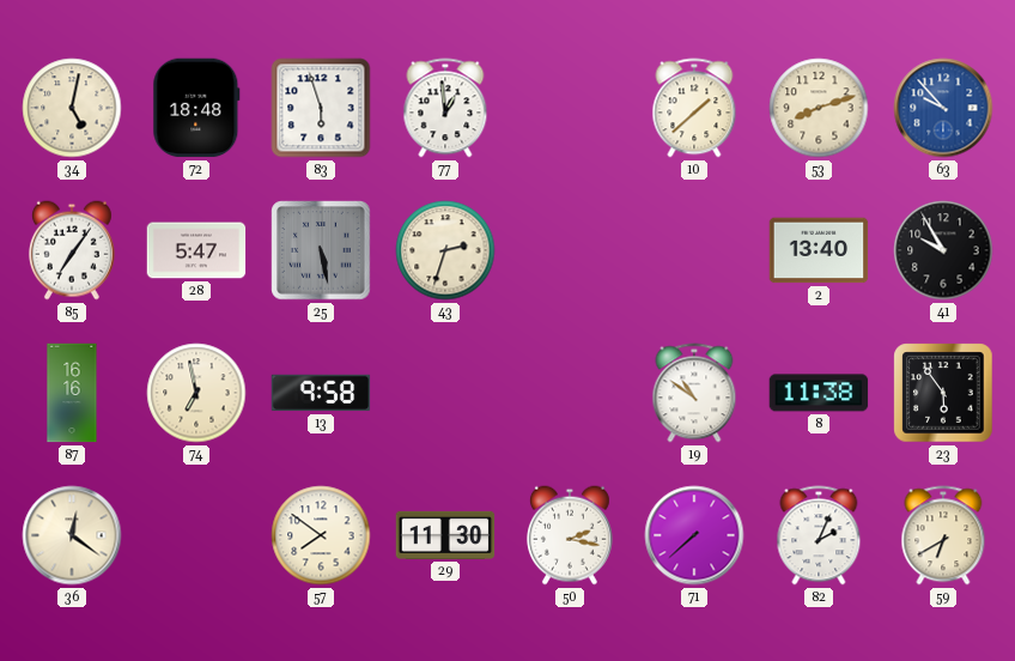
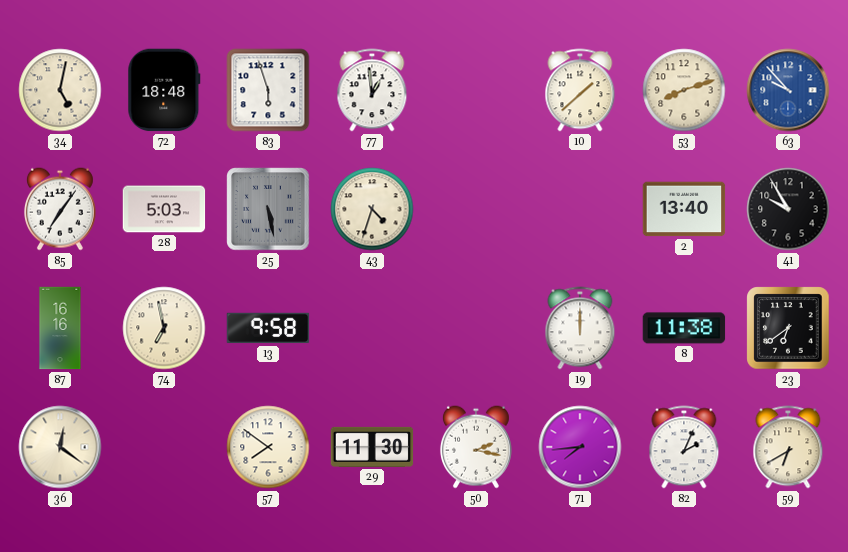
28: 5:47 -> 5:03 (164, 209)
43: 2:33 -> 4:33 (372, 209)
19: 10:51 -> 12:00 (580, 328)
23: 5:54 -> 6:39 (788, 328)
71: 7:38 -> 7:44 (580, 447)
